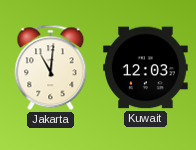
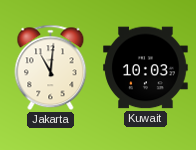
Kuwait: 12:03 -> 10:03 (146, 68)
